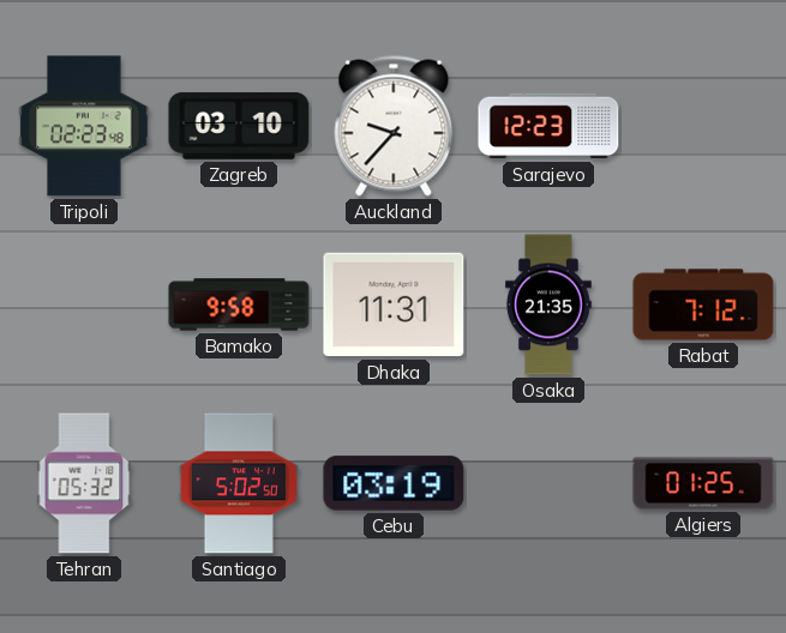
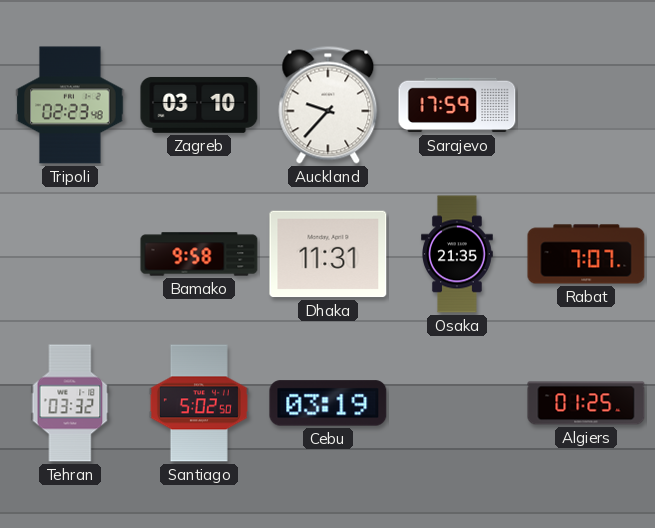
Sarajevo: 12:23 -> 17:59 (457, 105)
Rabat: 7:12 -> 7:07 (586, 254)
Tehran: 05:32 -> 03:32 (70, 403)
